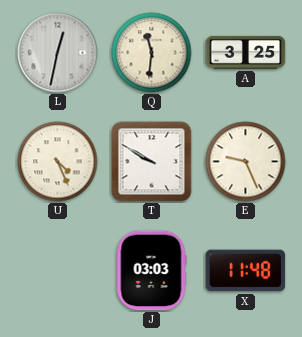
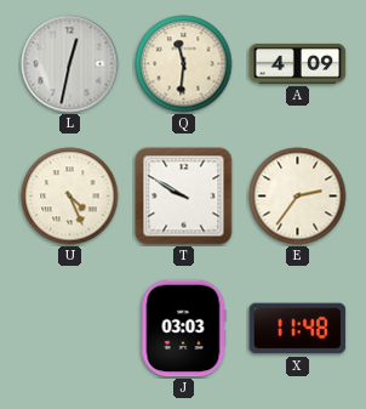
A: 3:25 -> 4:09 (298, 63)
E: 9:26 -> 2:36 (298, 197)
